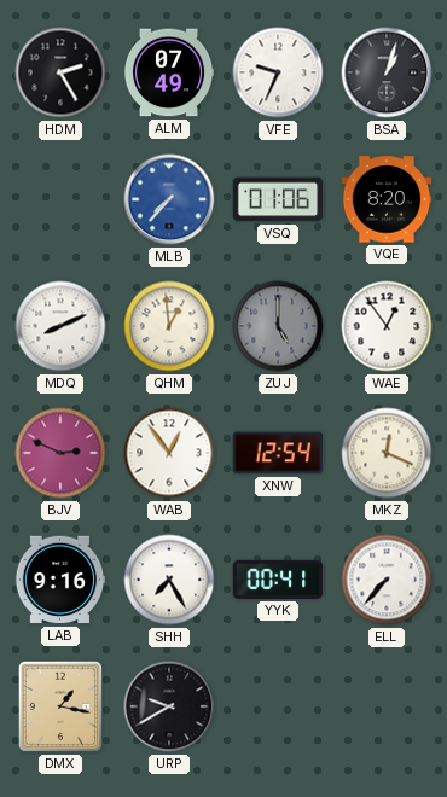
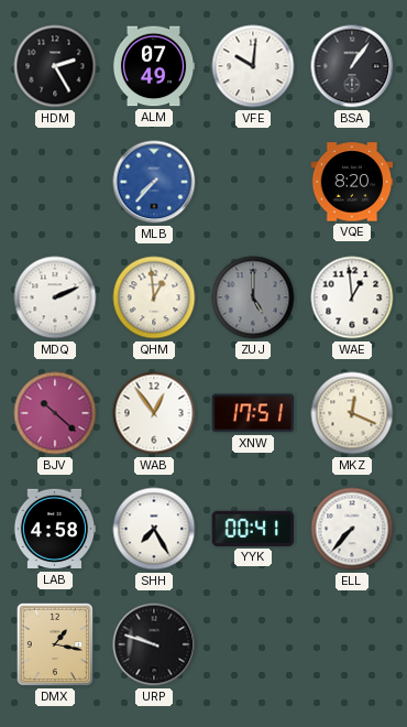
VFE: 9:34 -> 10:01 (253, 66)
BSA: 1:03 -> 1:06 (352, 66)
VSQ: 01:06 -> none (278, 199)
MDQ: 8:11 -> 2:11 (55, 297)
WAE: 12:54 -> 12:59 (352, 297)
BJV: 2:49 -> 10:22 (55, 413)
XNW: 12:54 -> 17:51 (253, 413)
LAB: 9:16 -> 4:58 (55, 529)
URP: 9:40 -> 9:48 (154, 644)
